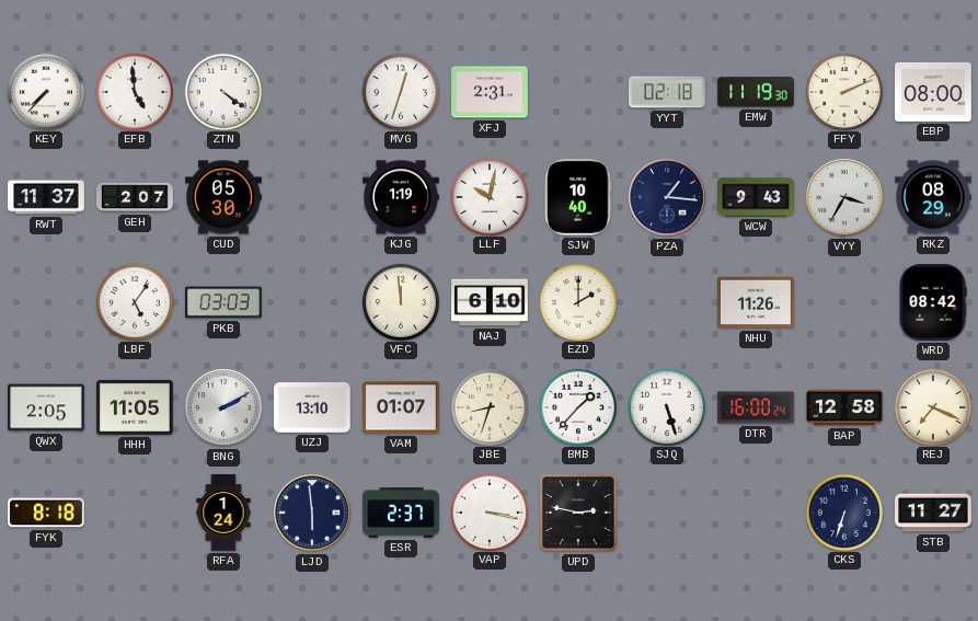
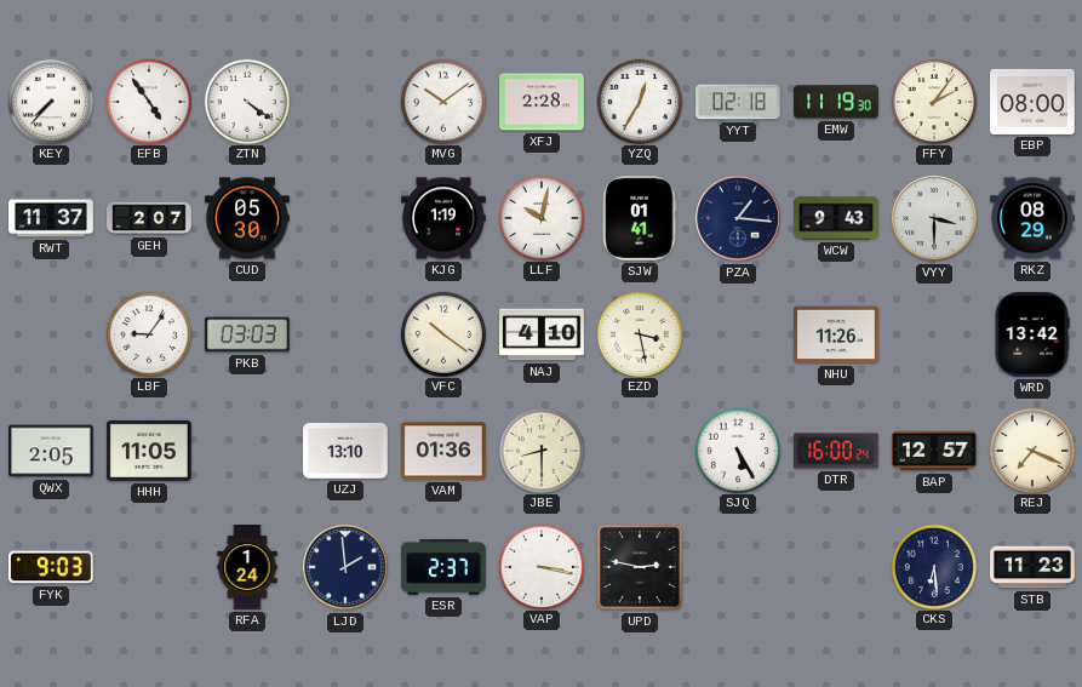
EFB: 4:59 -> 4:54 (148, 101)
MVG: 12:33 -> 10:09 (442, 101)
XFJ: 2:31 -> 2:28 (542, 102)
YZQ: none -> 12:35 (639, 101)
FFY: 2:11 -> 2:06 (933, 101)
SJW: 10:40 -> 01:41 (640, 219)
VYY: 3:35 -> 3:30 (934, 218)
LBF: 5:06 -> 9:06 (148, 333)
VFC: 11:59 -> 10:21 (442, 333)
NAJ: 6:10 -> 4:10 (542, 334)
EZD: 2:00 -> 3:28 (639, 333)
WRD: 08:42 -> 13:42 (1032, 334)
BNG: 2:10 -> none (223, 407)
VAM: 01:07 -> 01:36 (445, 451)
JBE: 8:33 -> 8:30 (540, 450)
BMB: 1:37 -> none (577, 406)
SJQ: 5:27 -> 5:25 (737, 450)
BAP: 12:58 -> 12:57 (935, 451)
FYK: 8:18 -> 9:03 (52, 567)
LJD: 5:59 -> 1:59 (345, 567)
CKS: 6:33 -> 6:29 (933, 566)
STB: 11:27 -> 11:23 (1032, 567)
